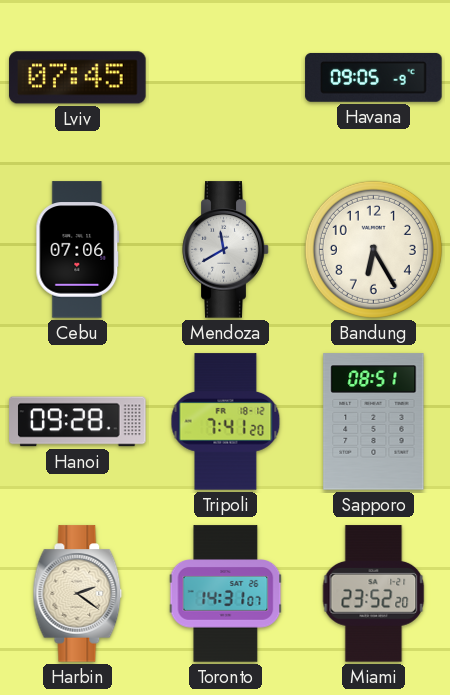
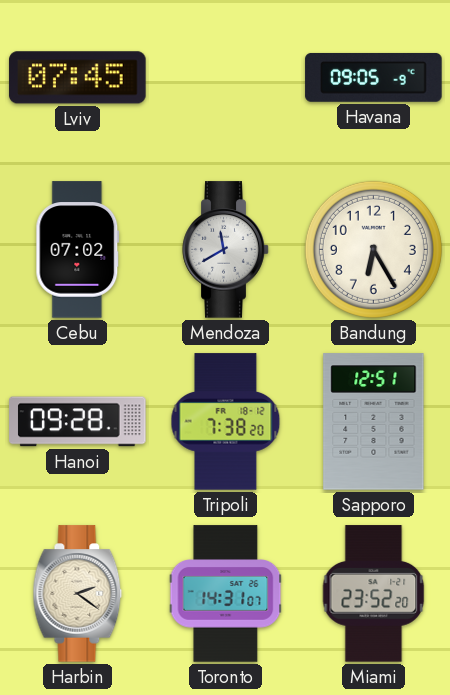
Cebu: 07:06 -> 07:02 (78, 250)
Tripoli: 7:41 -> 7:38 (226, 422)
Sapporo: 08:51 -> 12:51 (374, 422)
